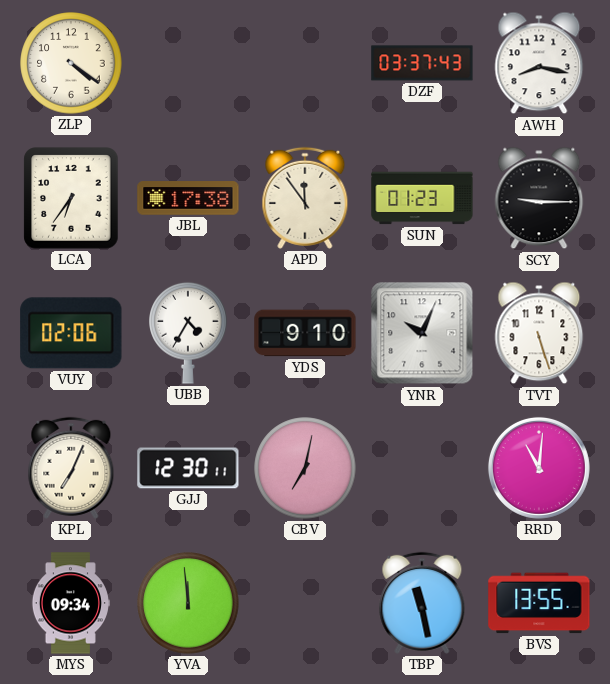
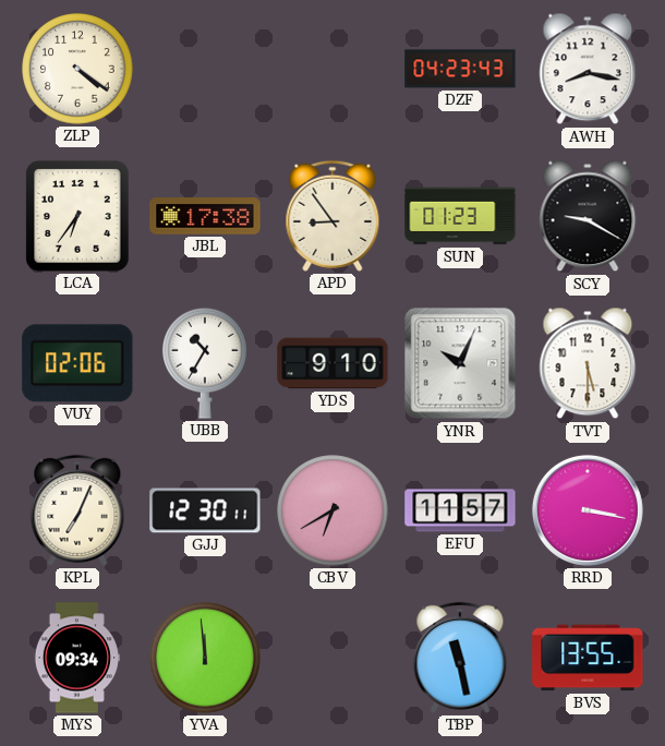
DZF: 03:37 -> 04:23 (460, 69)
APD: 11:54 -> 8:54 (332, 216)
SCY: 9:15 -> 9:20 (588, 216)
UBB: 4:35 -> 10:35 (205, 363)
TVT: 5:27 -> 5:30 (588, 363)
CBV: 7:02 -> 6:40 (332, 510)
EFU: none -> 11:57 (460, 510)
RRD: 11:01 -> 3:17 (588, 510)
